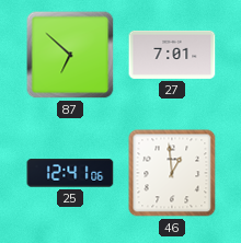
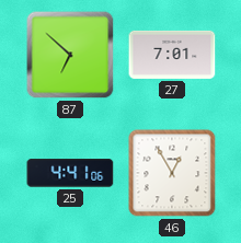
25: 12:41 -> 4:41 (70, 173)
46: 12:59 -> 12:55 (172, 173)
